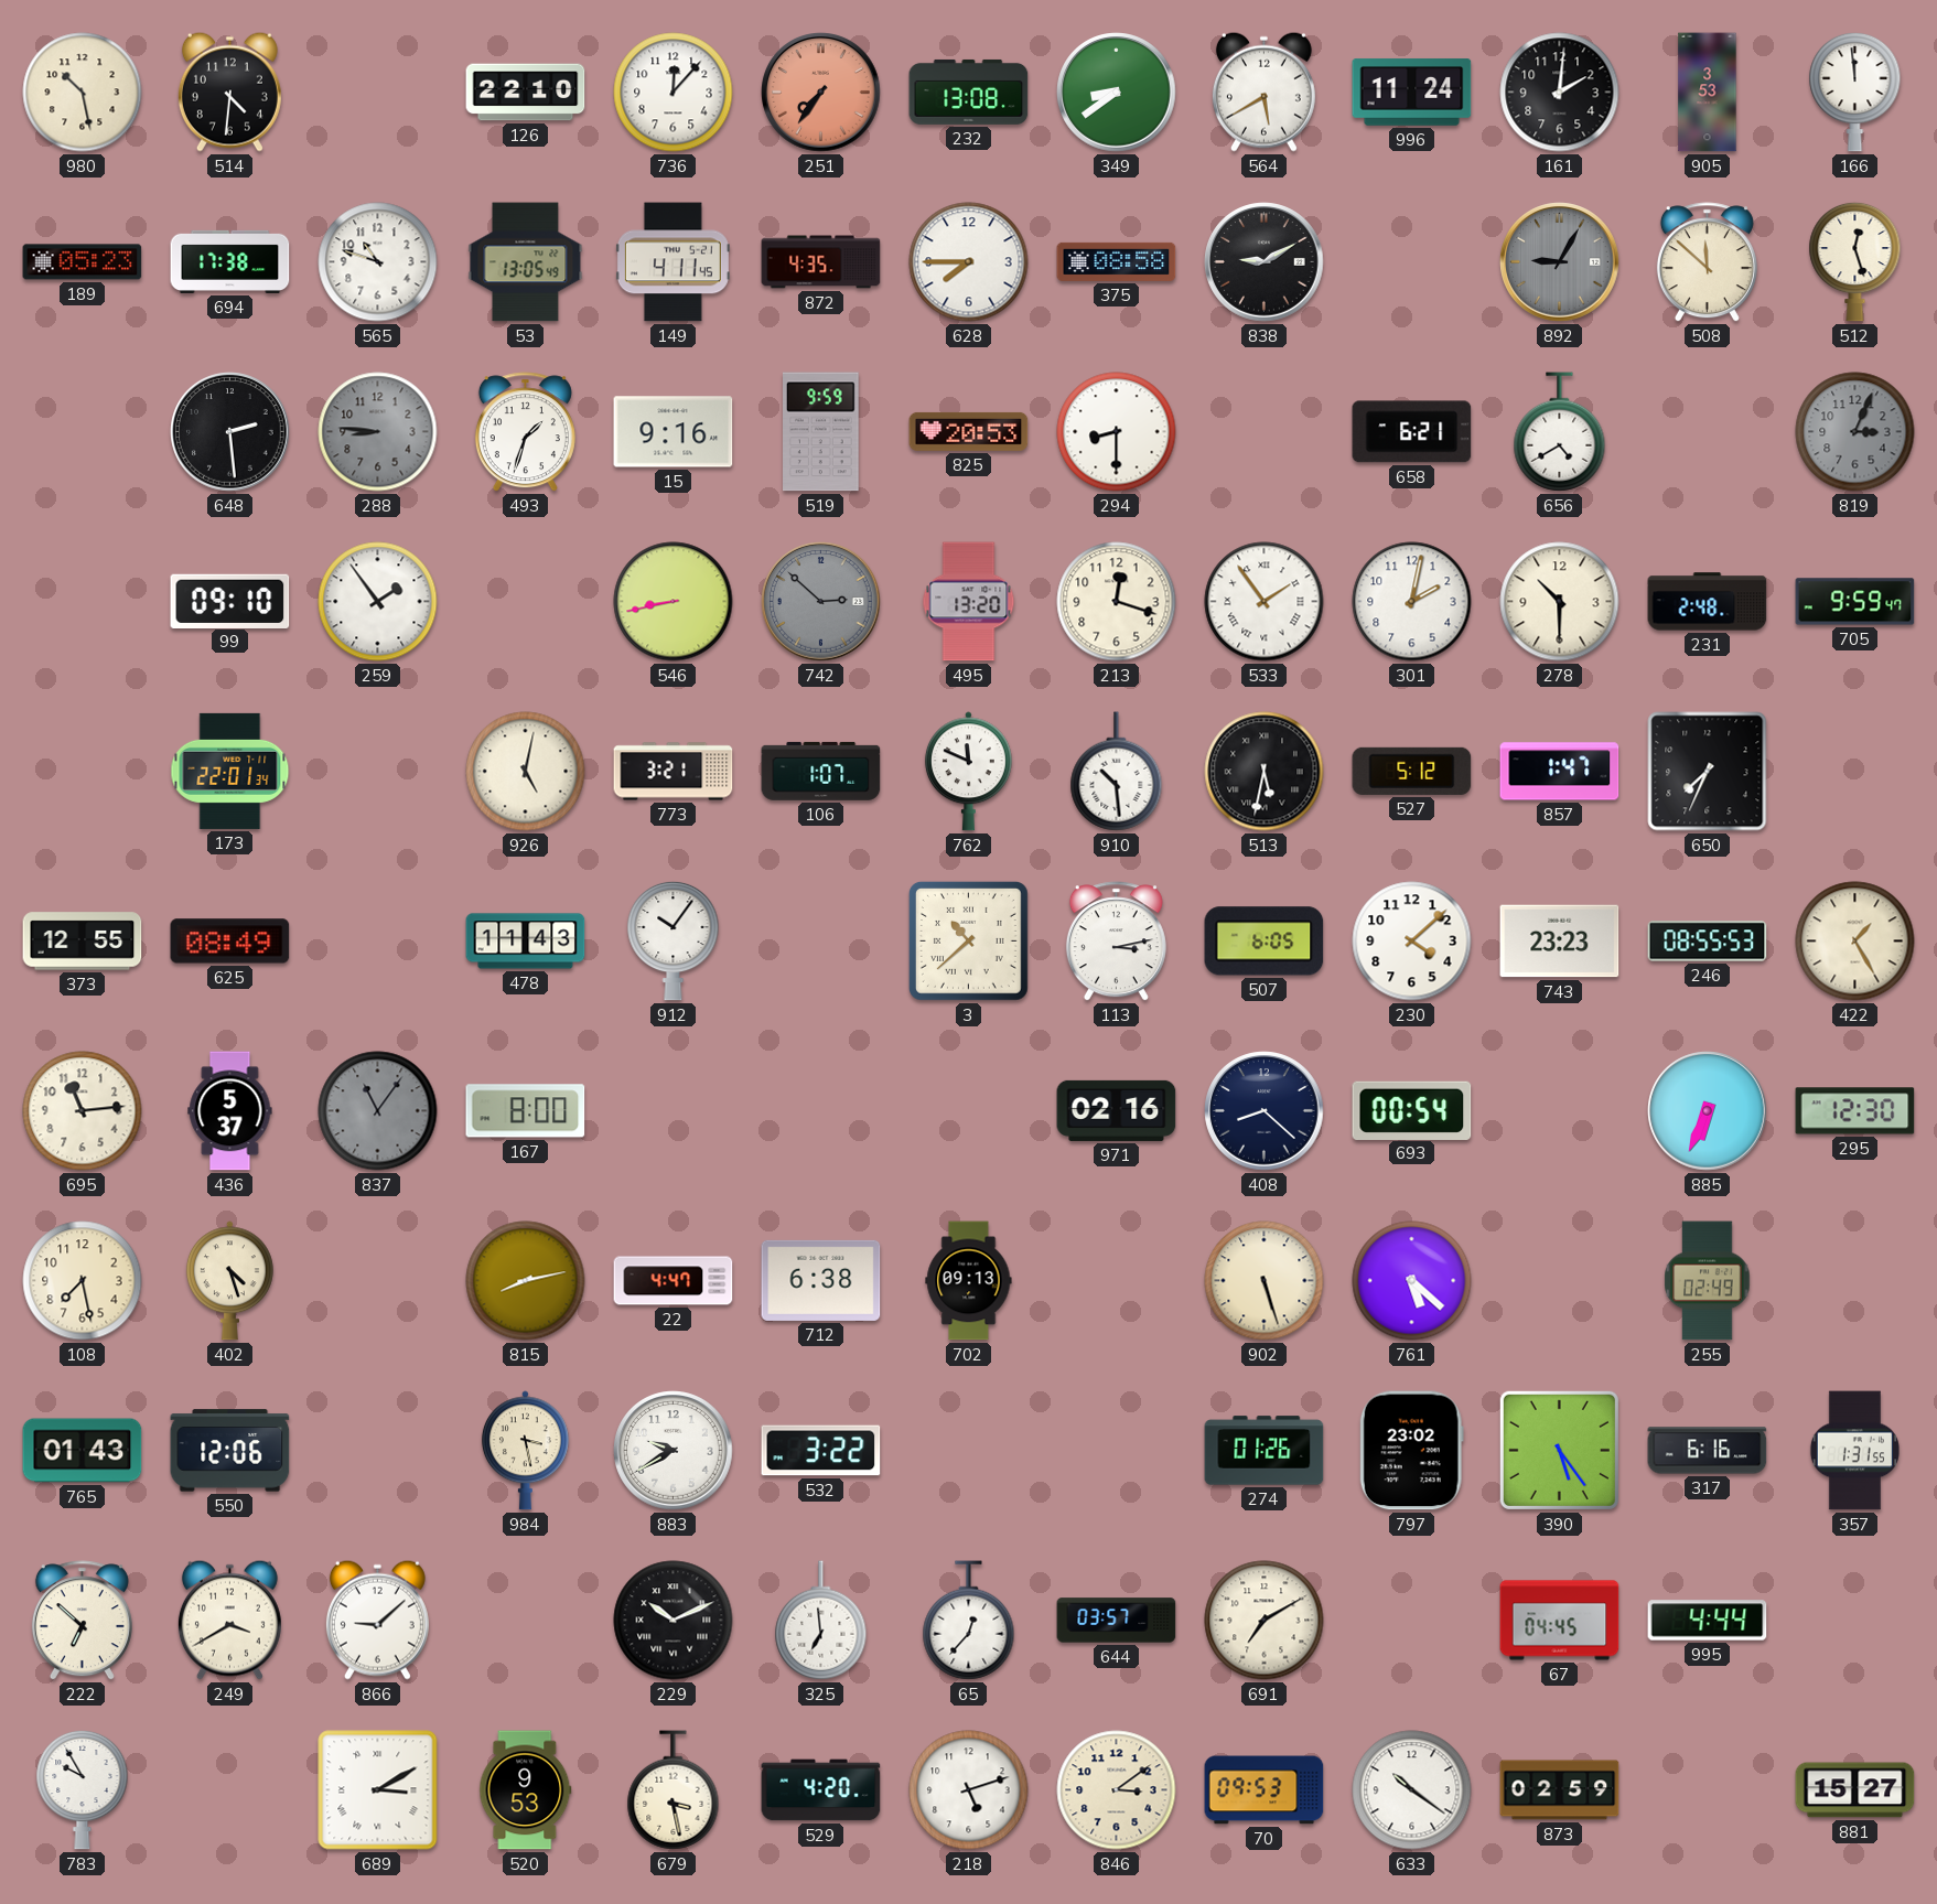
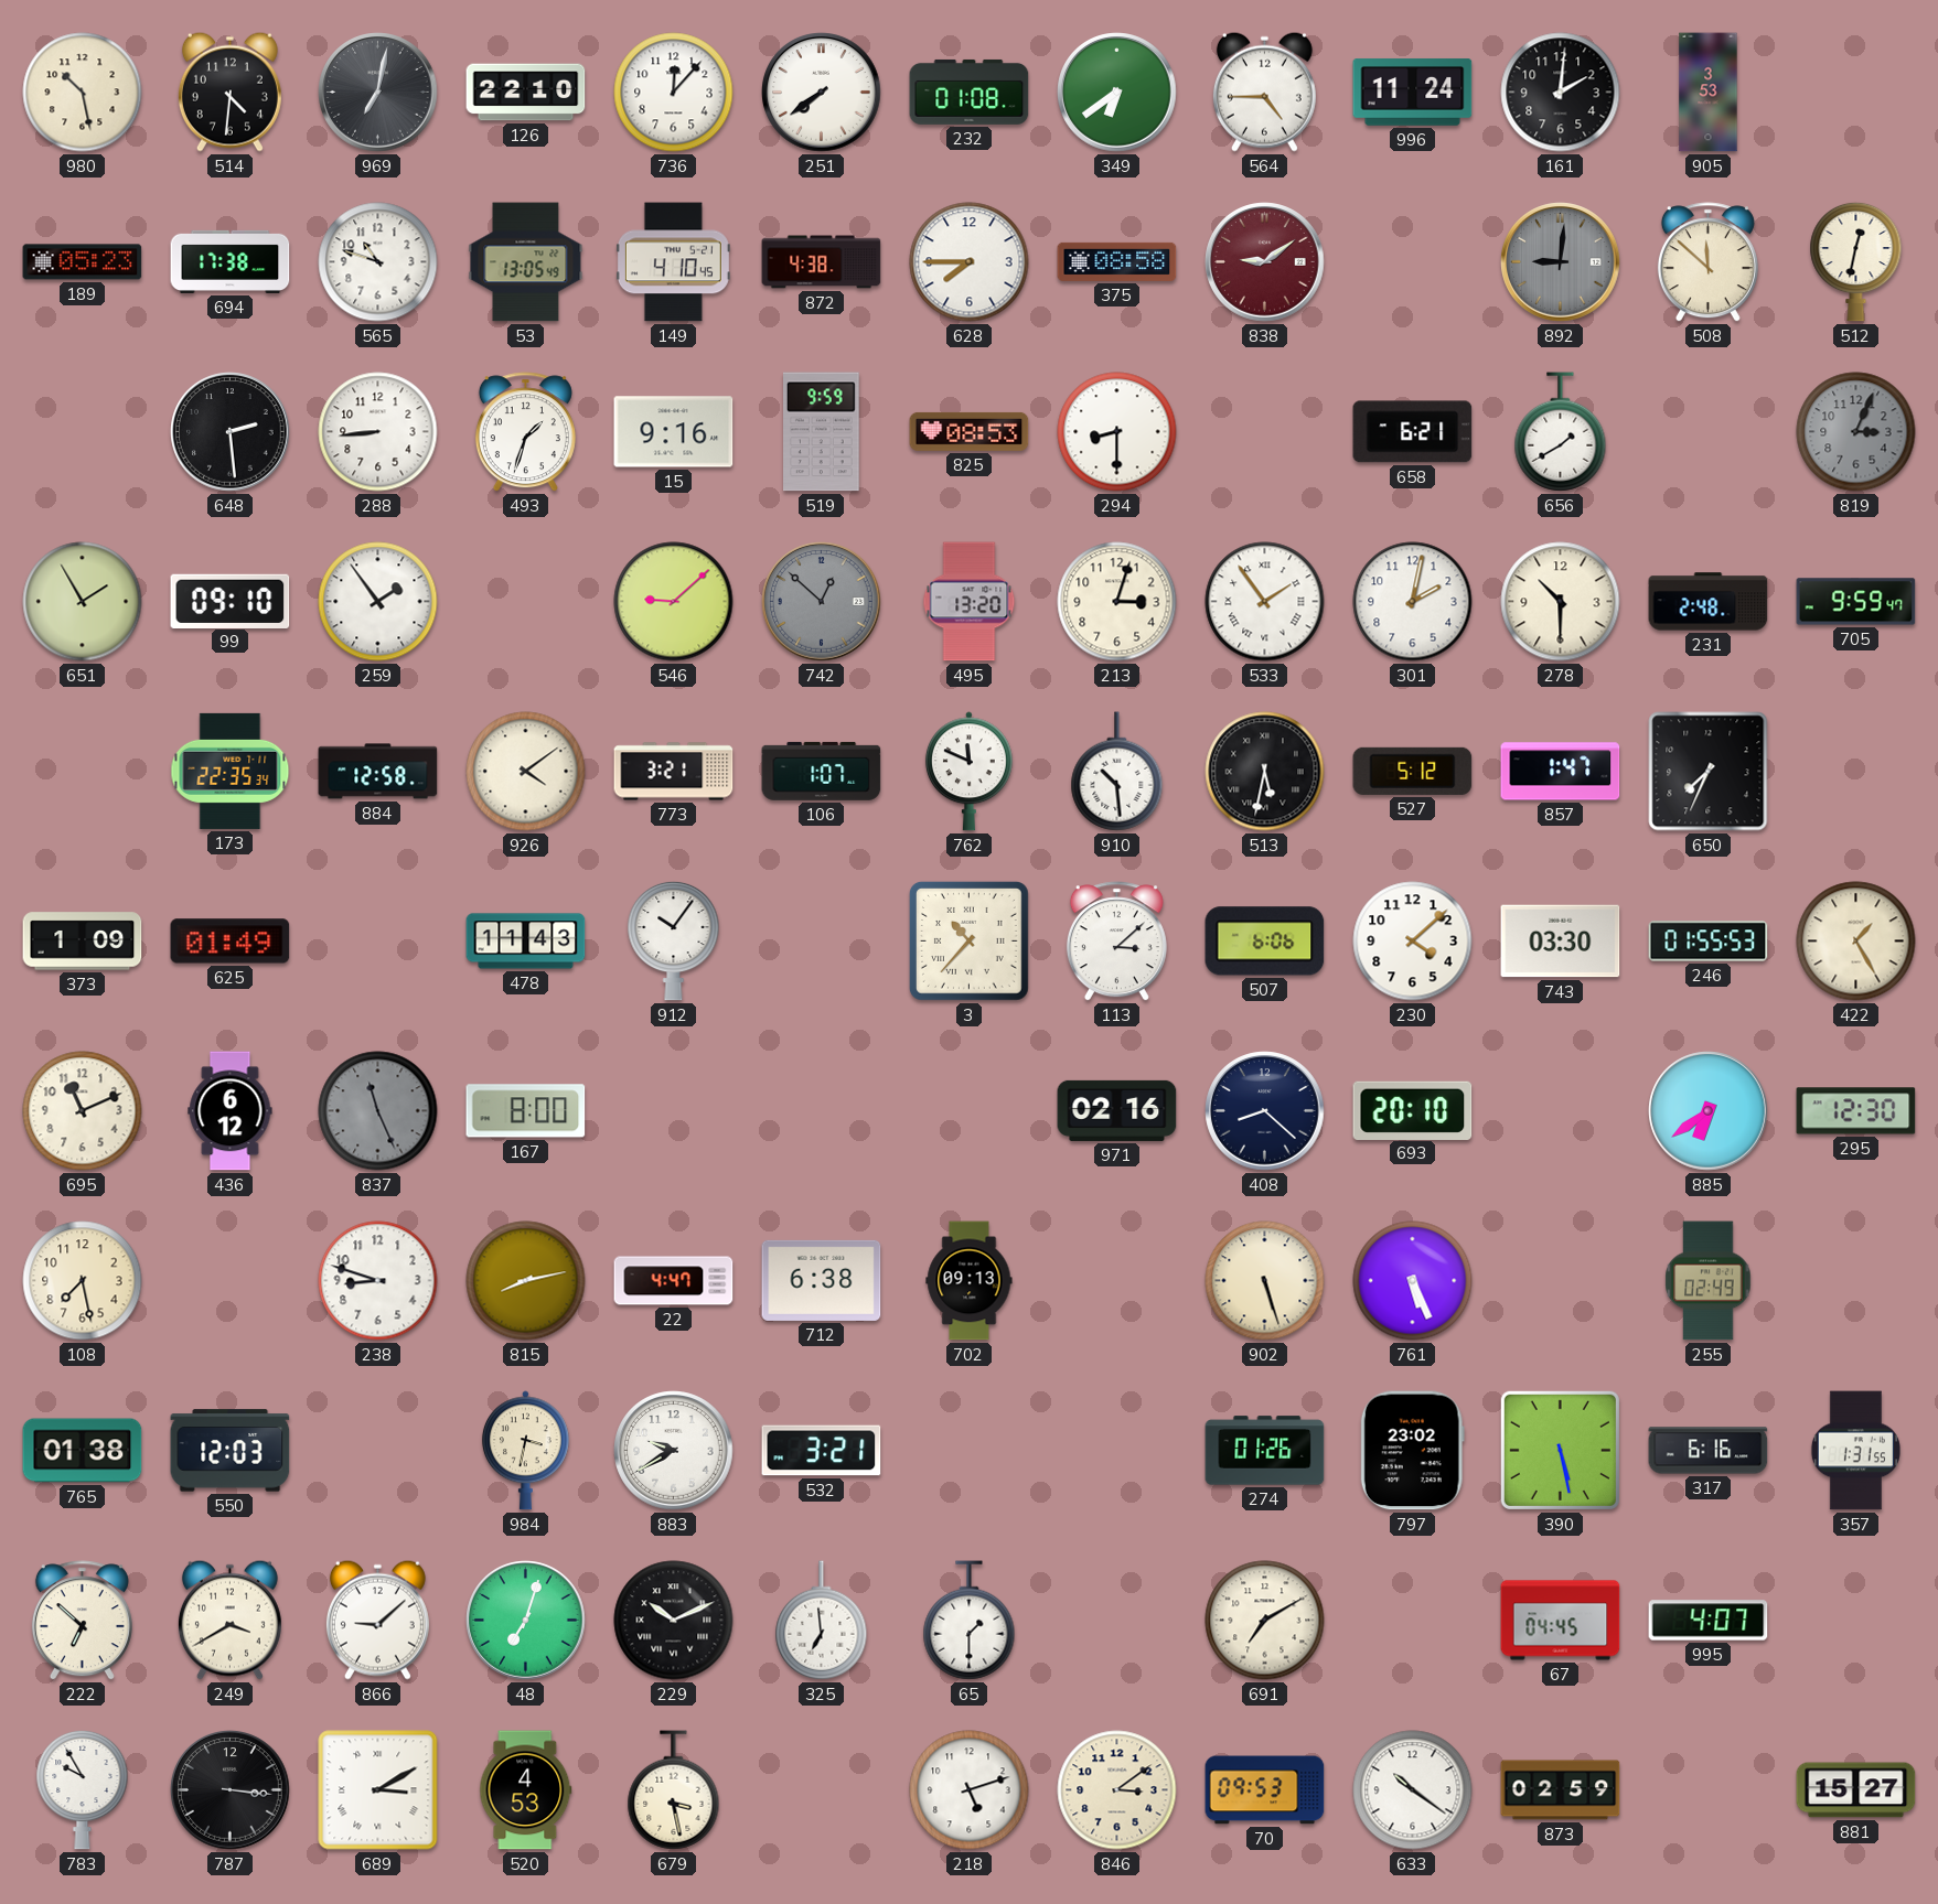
969: none -> 7:02 (378, 93)
251: 7:36 -> 7:39 (822, 93)
251 dial: salmon -> white (822, 93)
232: 13:08 -> 01:08 (970, 92)
349: 8:39 -> 6:39 (1117, 93)
564: 5:40 -> 4:45 (1264, 92)
166: 11:59 -> none (1855, 92)
149: 4:11 -> 4:10 (673, 262)
872: 4:35 -> 4:38 (822, 262)
838: 9:10 -> 9:09 (1265, 262)
838 dial: black -> burgundy (1265, 262)
892: 9:05 -> 9:01 (1561, 262)
512: 12:27 -> 12:32 (1856, 261)
288: 8:46 -> 8:44 (378, 432)
288 dial: grey -> white (378, 432)
825: 20:53 -> 08:53 (970, 431)
656: 4:40 -> 1:40 (1561, 432)
651: none -> 1:55 (83, 602)
546: 8:43 -> 9:08 (674, 602)
742: 2:52 -> 12:52 (822, 602)
213: 12:18 -> 3:03 (1117, 602)
173: 22:01 -> 22:35 (231, 771)
884: none -> 12:58 (378, 772)
926: 5:02 -> 4:09 (526, 772)
373: 12:55 -> 1:09 (83, 942)
625: 08:49 -> 01:49 (231, 942)
3: 10:38 -> 10:37 (970, 942)
113: 3:13 -> 3:08 (1116, 942)
507: 6:05 -> 6:06 (1265, 942)
743: 23:23 -> 03:30 (1561, 942)
246: 08:55 -> 01:55 (1709, 942)
695: 11:14 -> 11:11 (83, 1111)
436: 5:37 -> 6:12 (231, 1111)
837: 11:06 -> 11:26 (378, 1111)
693: 00:54 -> 20:10 (1413, 1110)
885: 6:34 -> 6:39 (1709, 1111)
402: 4:27 -> none (229, 1281)
238: none -> 8:48 (378, 1281)
761: 5:22 -> 5:26 (1413, 1281)
765: 01:43 -> 01:38 (83, 1451)
550: 12:06 -> 12:03 (231, 1451)
984: 3:28 -> 3:32 (525, 1451)
532: 3:22 -> 3:21 (822, 1451)
390: 5:24 -> 5:28 (1560, 1450)
48: none -> 7:03 (526, 1621)
65: 12:37 -> 1:30 (970, 1621)
644: 03:57 -> none (1117, 1621)
995: 4:44 -> 4:07 (1709, 1621)
787: none -> 3:16 (231, 1790)
520: 9:53 -> 4:53 (526, 1790)
529: 4:20 -> none (821, 1790)
